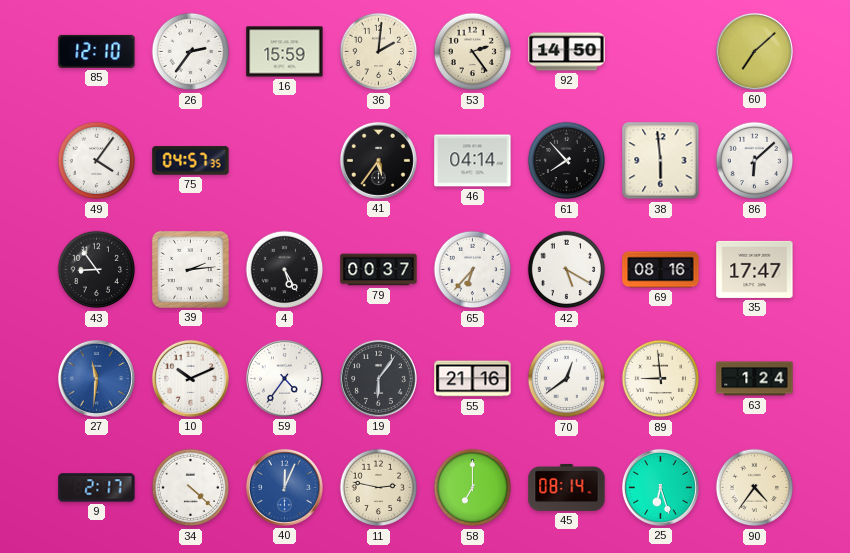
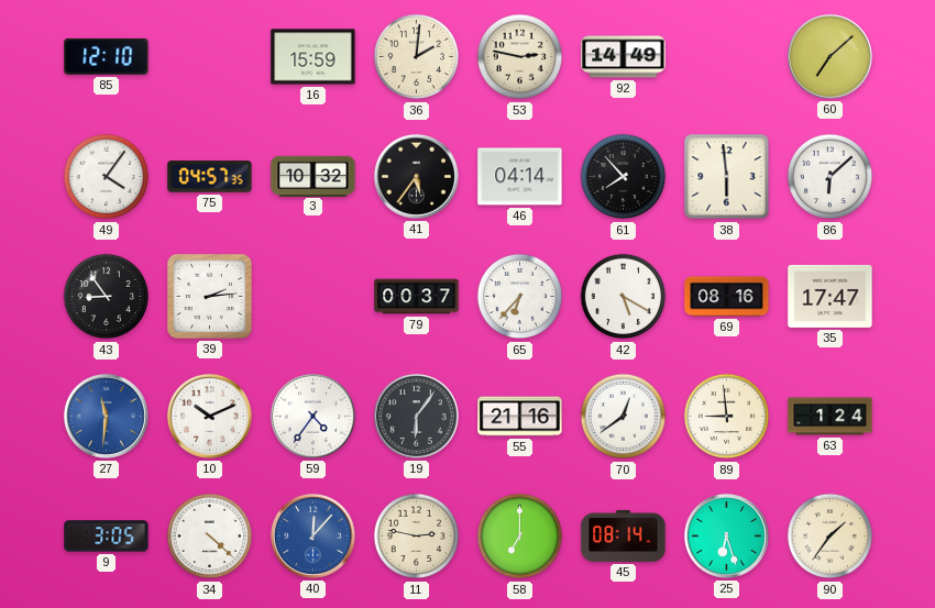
26: 2:36 -> none (191, 52)
53: 2:24 -> 2:47 (520, 57)
92: 14:50 -> 14:49 (624, 57)
3: none -> 10:32 (313, 176)
4: 5:25 -> none (285, 270)
9: 2:17 -> 3:05 (107, 537)
40: 12:04 -> 12:07 (312, 535)
90: 4:36 -> 1:36 (831, 537)
